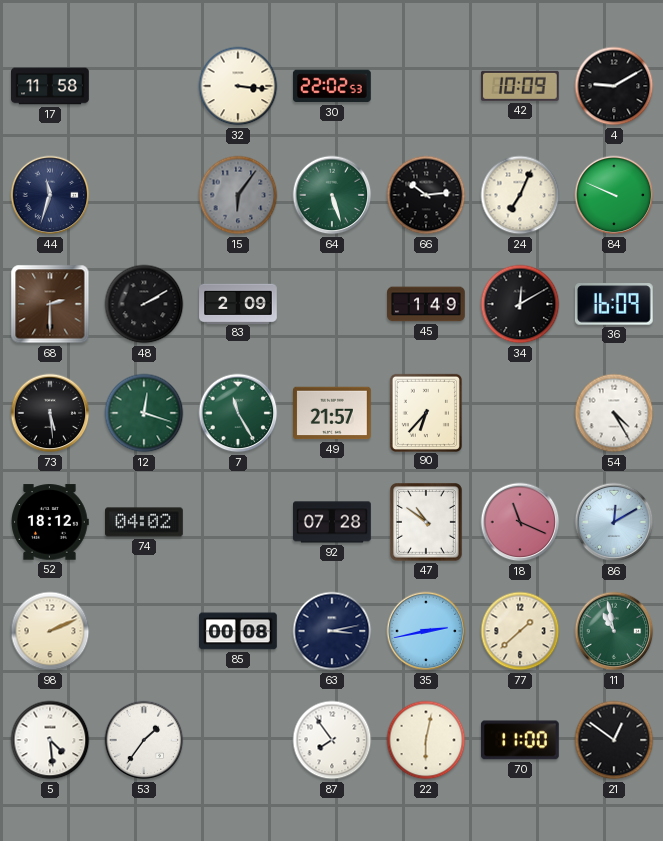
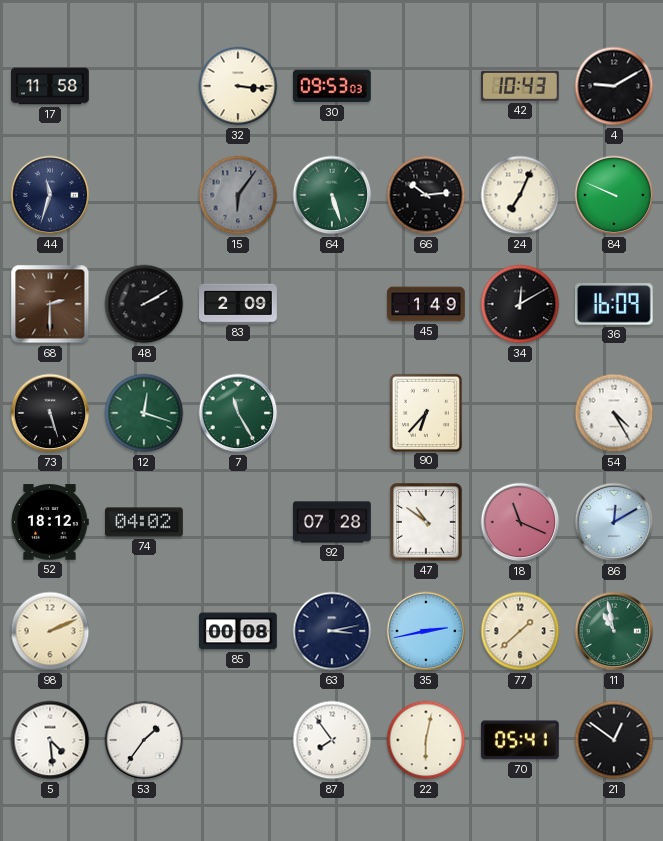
30: 22:02 -> 09:53 (332, 86)
42: 10:09 -> 10:43 (520, 86)
73: 5:29 -> 5:27 (50, 413)
49: 21:57 -> none (333, 413)
70: 11:00 -> 05:41 (520, 740)
